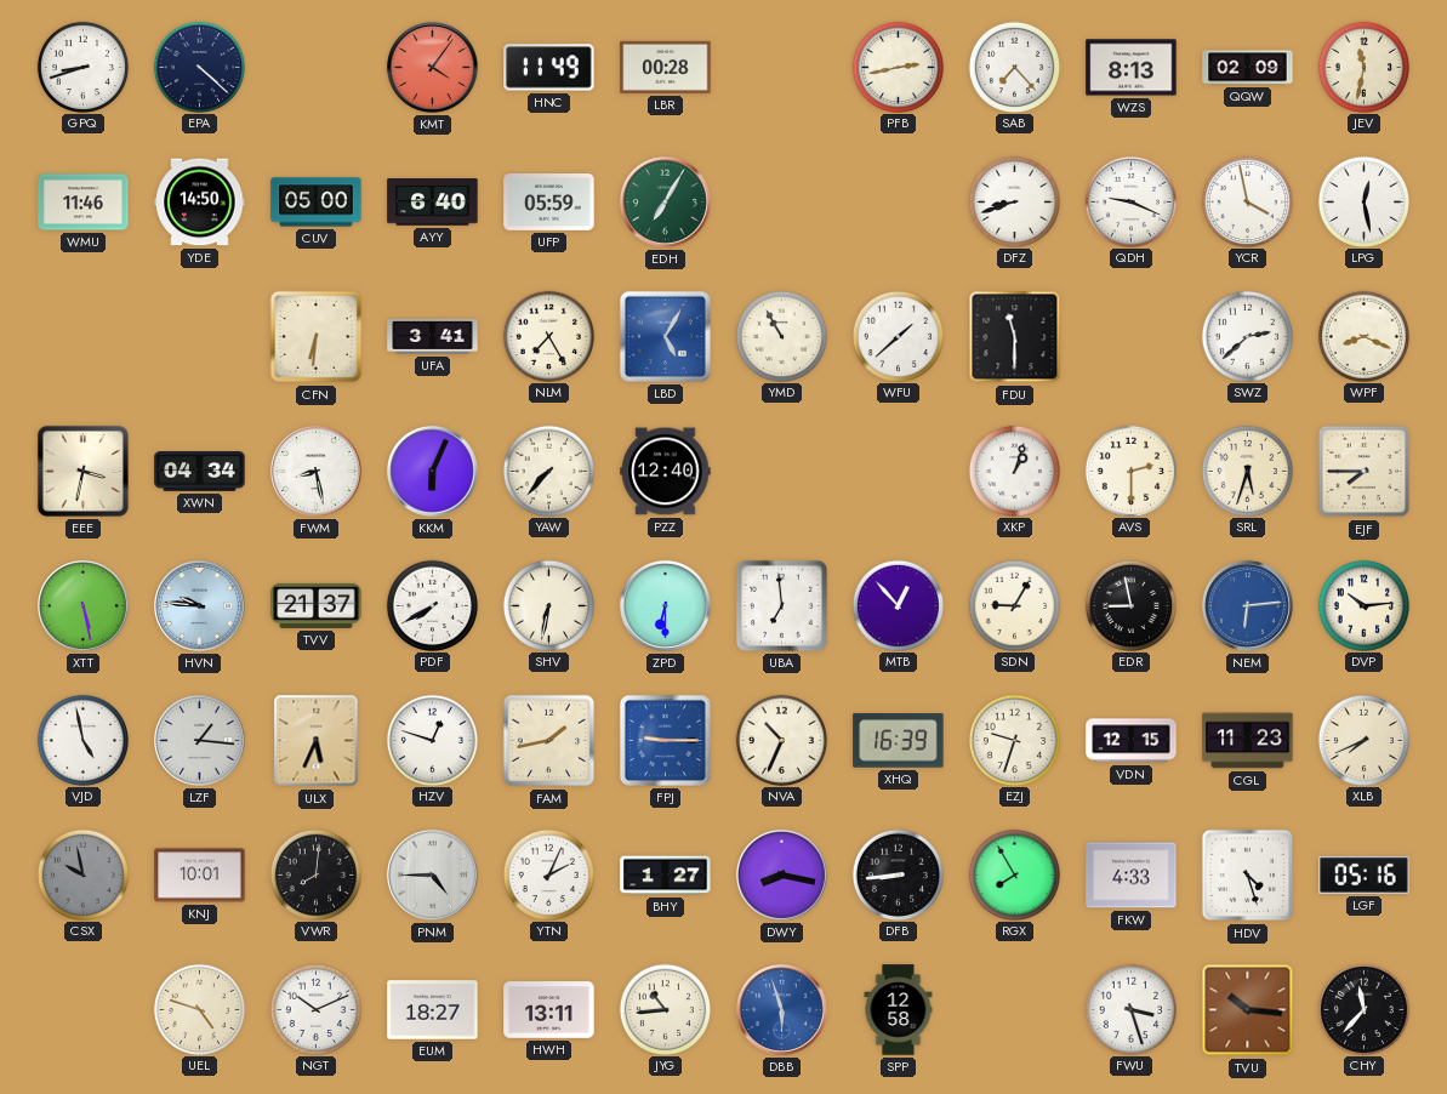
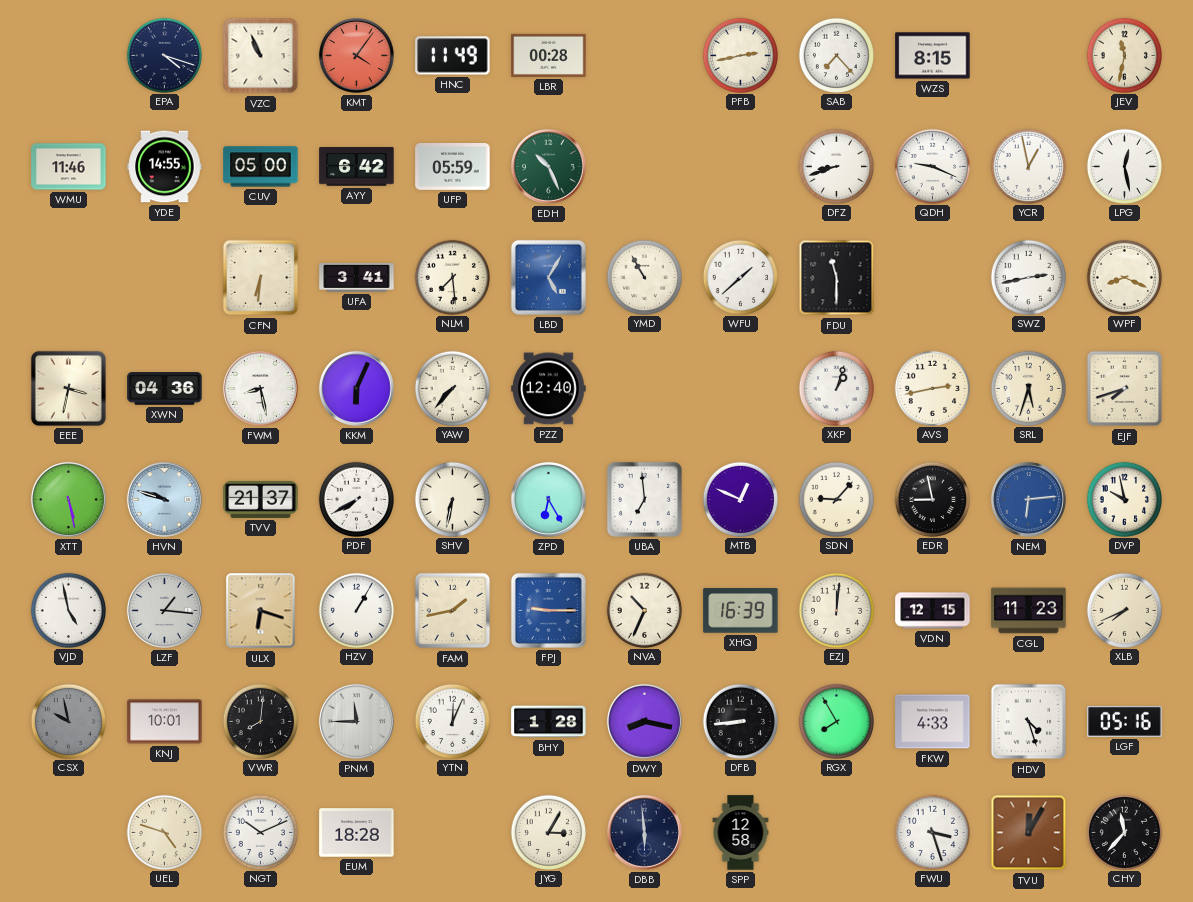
GPQ: 8:42 -> none (82, 67)
EPA: 4:22 -> 4:18 (164, 55)
VZC: none -> 10:56 (261, 56)
WZS: 8:13 -> 8:15 (933, 56)
QQW: 02:09 -> none (1248, 68)
YDE: 14:50 -> 14:55 (165, 167)
AYY: 6:40 -> 6:42 (357, 167)
EDH: 7:05 -> 10:26 (549, 167)
YCR: 3:58 -> 12:58 (1028, 166)
NLM: 7:25 -> 7:29 (452, 277)
SWZ: 2:38 -> 2:43 (1028, 277)
XWN: 04:34 -> 04:36 (165, 389)
AVS: 2:30 -> 2:43 (932, 388)
EJF: 7:45 -> 7:42 (1125, 389)
HVN: 9:46 -> 9:48 (165, 500)
ZPD: 6:30 -> 6:25 (549, 500)
MTB: 12:53 -> 12:49 (740, 499)
SDN: 9:05 -> 9:07 (836, 499)
DVP: 10:14 -> 9:58 (1124, 499)
ULX: 5:34 -> 6:18 (261, 611)
HZV: 12:48 -> 1:05 (356, 610)
EZJ: 9:33 -> 12:01 (836, 610)
PNM: 4:45 -> 11:45 (357, 722)
YTN: 2:04 -> 12:04 (452, 721)
BHY: 1:27 -> 1:28 (549, 722)
EUM: 18:27 -> 18:28 (357, 833)
HWH: 13:11 -> none (549, 1010)
JYG: 10:44 -> 3:05 (548, 832)
DBB: 5:57 -> 5:59 (645, 833)
DBB dial: blue -> navy (645, 833)
TVU: 10:16 -> 12:05 (1029, 833)
